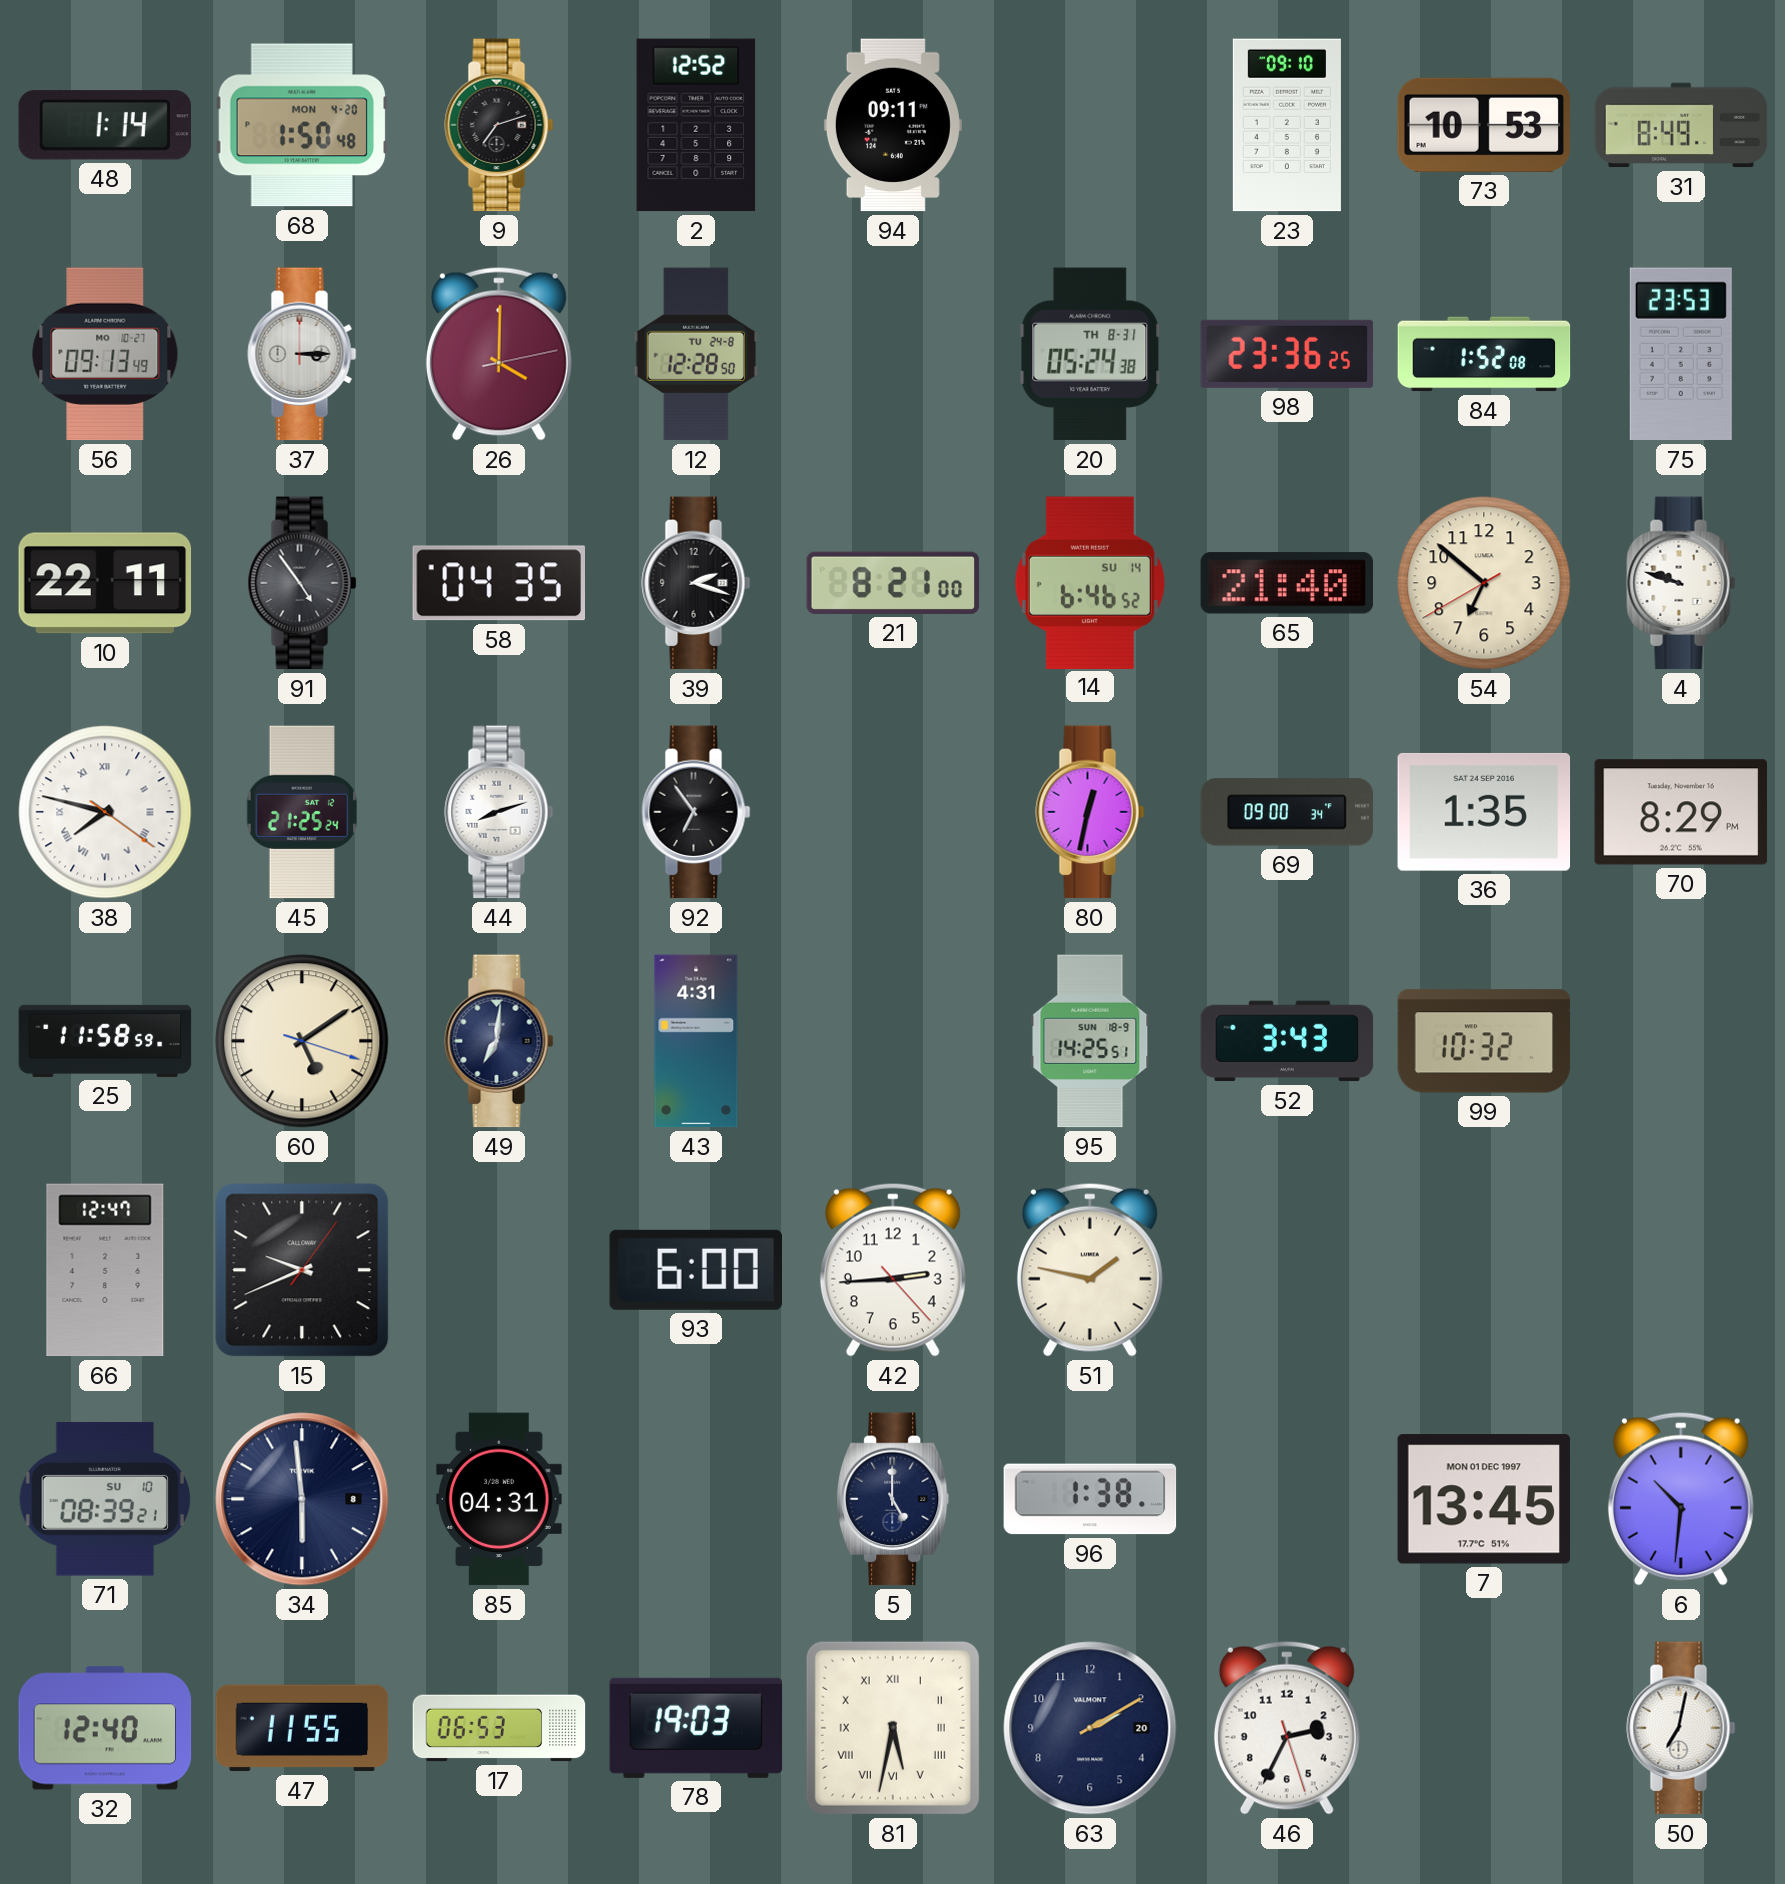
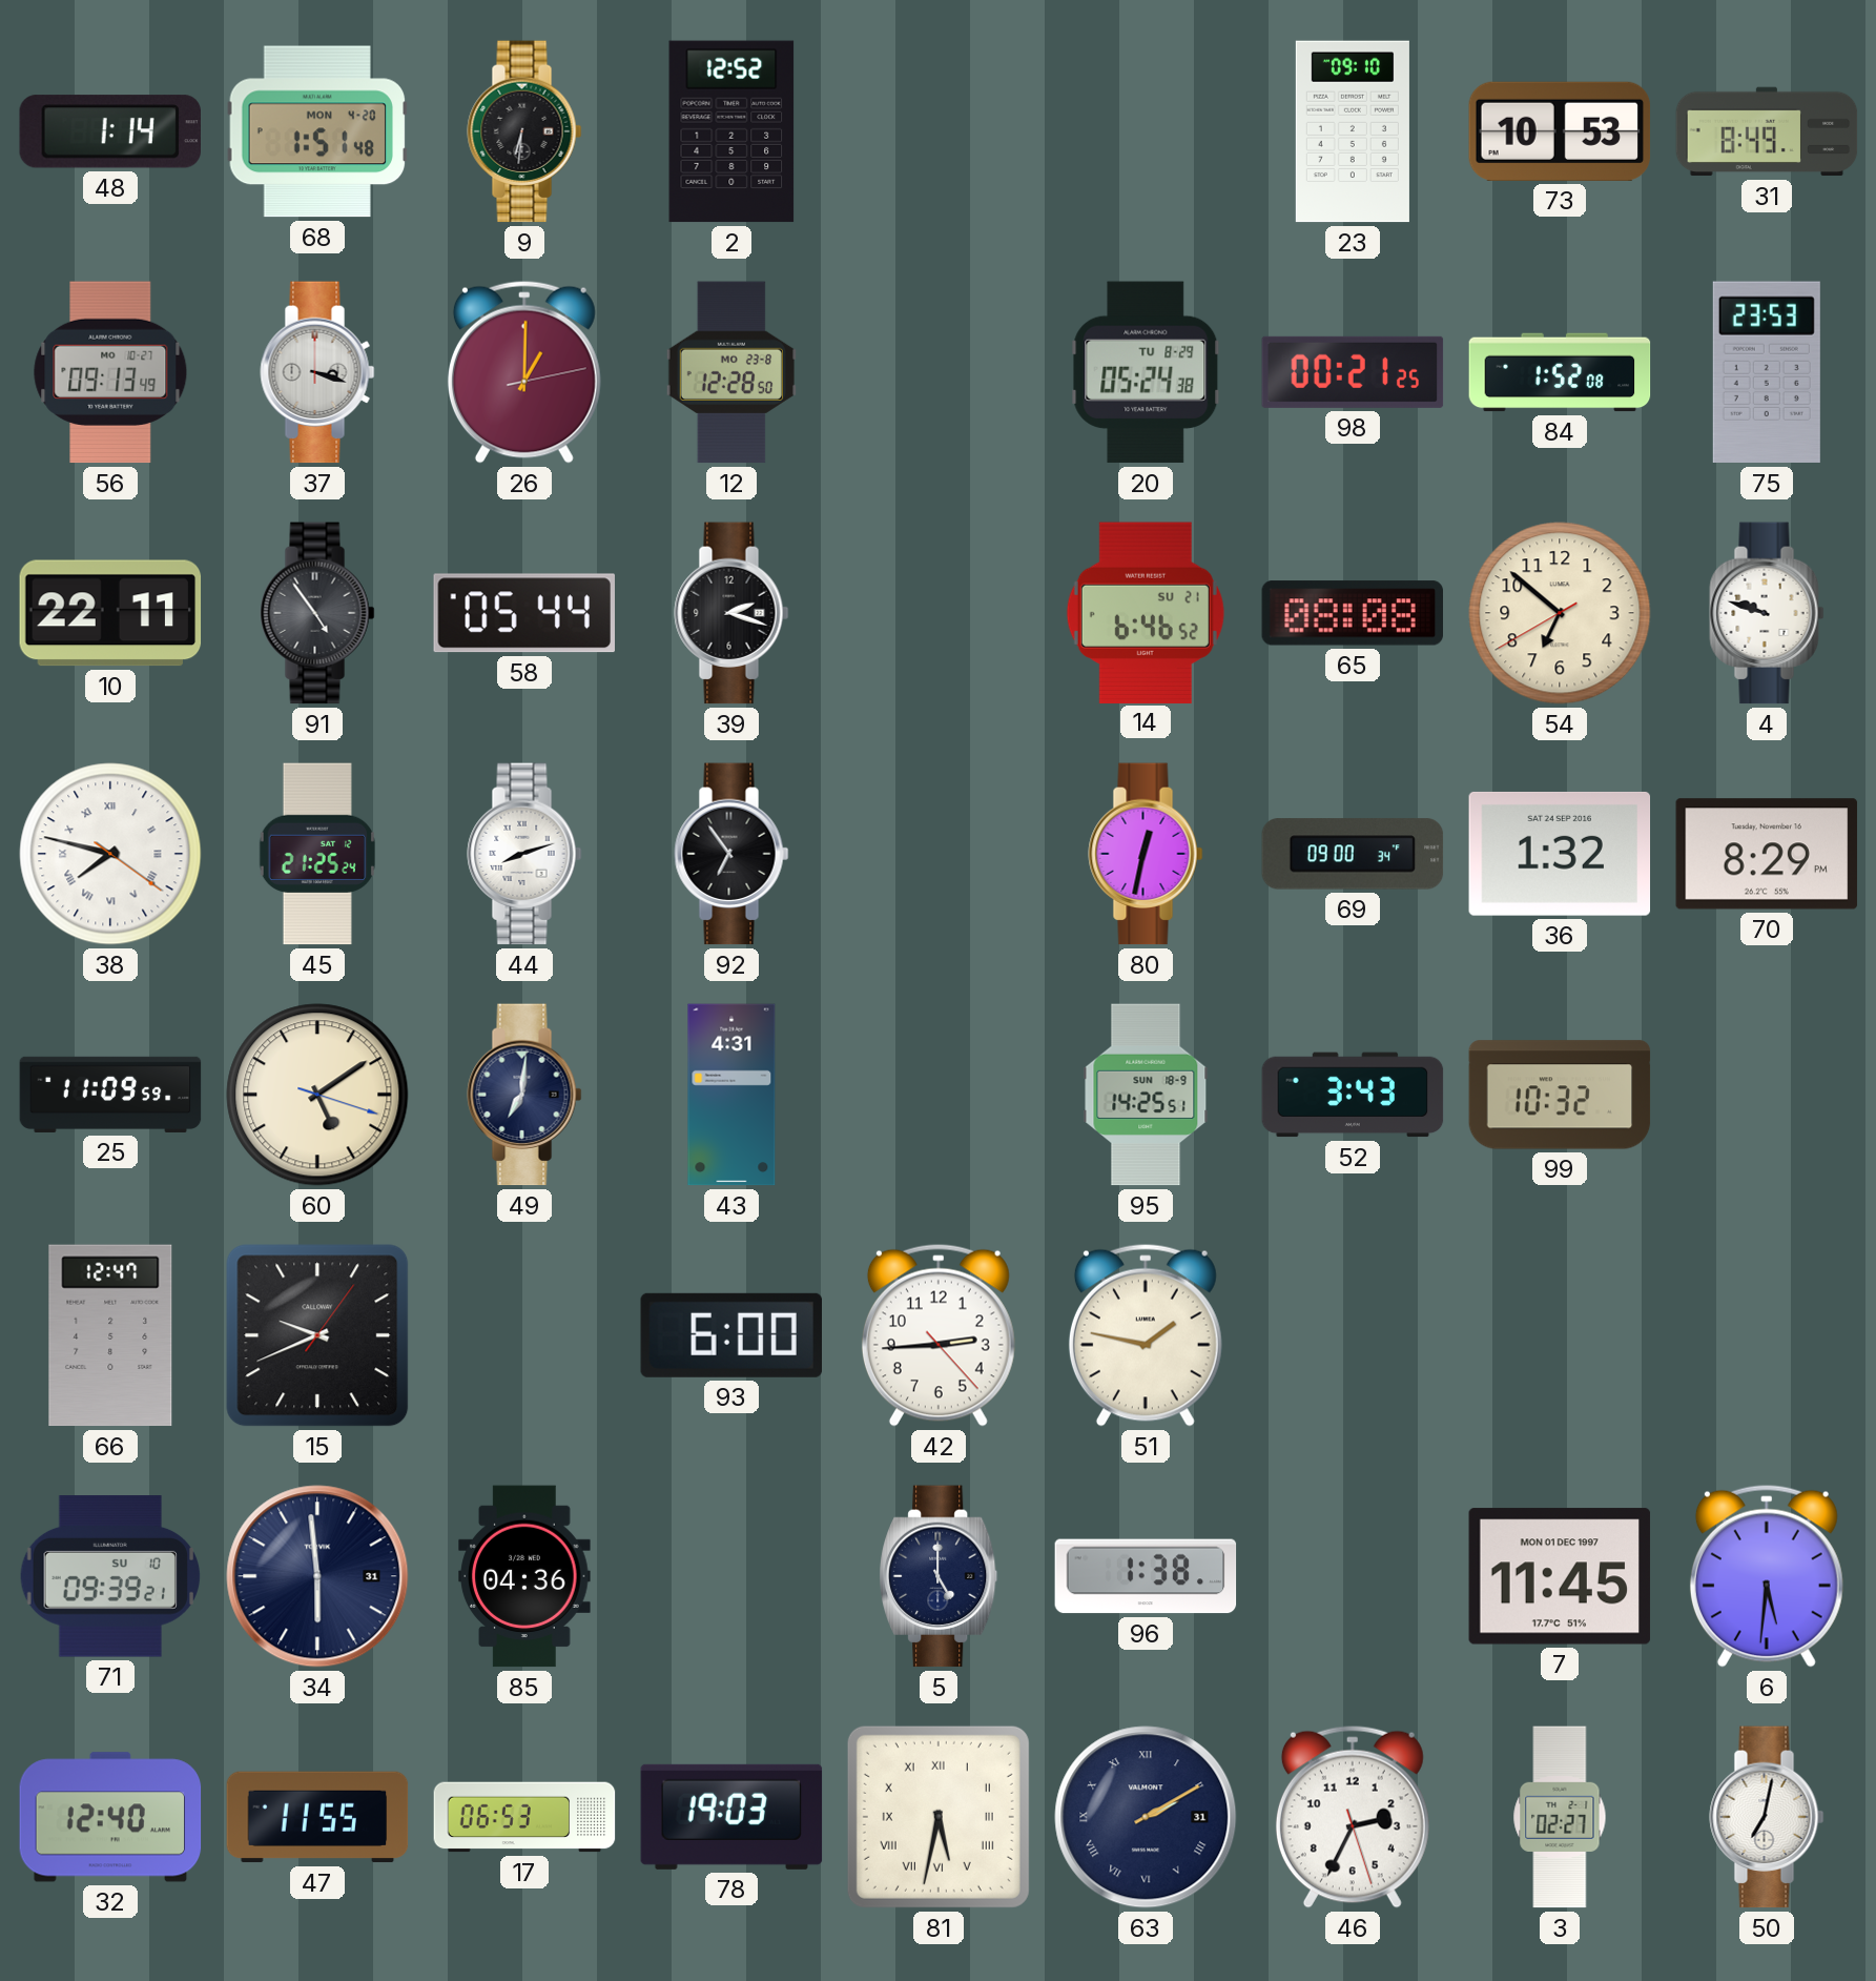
68: 1:50 -> 1:51 (317, 131)
9: 7:12 -> 6:31 (524, 131)
94: 09:11 -> none (893, 125)
37: 3:15 -> 3:18 (317, 372)
26: 4:00 -> 1:00 (524, 372)
12 date: TU 24-8 -> MO 23-8 (731, 372)
20 date: TH 8-31 -> TU 8-29 (1146, 372)
98: 23:36 -> 00:21 (1353, 372)
58: 04:35 -> 05:44 (523, 613)
21: 8:21 -> none (893, 583)
14 date: SU 14 -> SU 21 (1146, 612)
65: 21:40 -> 08:08 (1353, 613)
36: 1:35 -> 1:32 (1560, 854)
25: 11:58 -> 11:09 (110, 1095)
71: 08:39 -> 09:39 (109, 1576)
34 date: 8 -> 31 (317, 1576)
85: 04:31 -> 04:36 (524, 1576)
7: 13:45 -> 11:45 (1560, 1576)
6: 10:31 -> 5:31 (1767, 1576)
63 date: 20 -> 31 (1146, 1817)
63 numerals: Arabic -> Roman (1146, 1817)
3: none -> 02:27 (1560, 1817)
